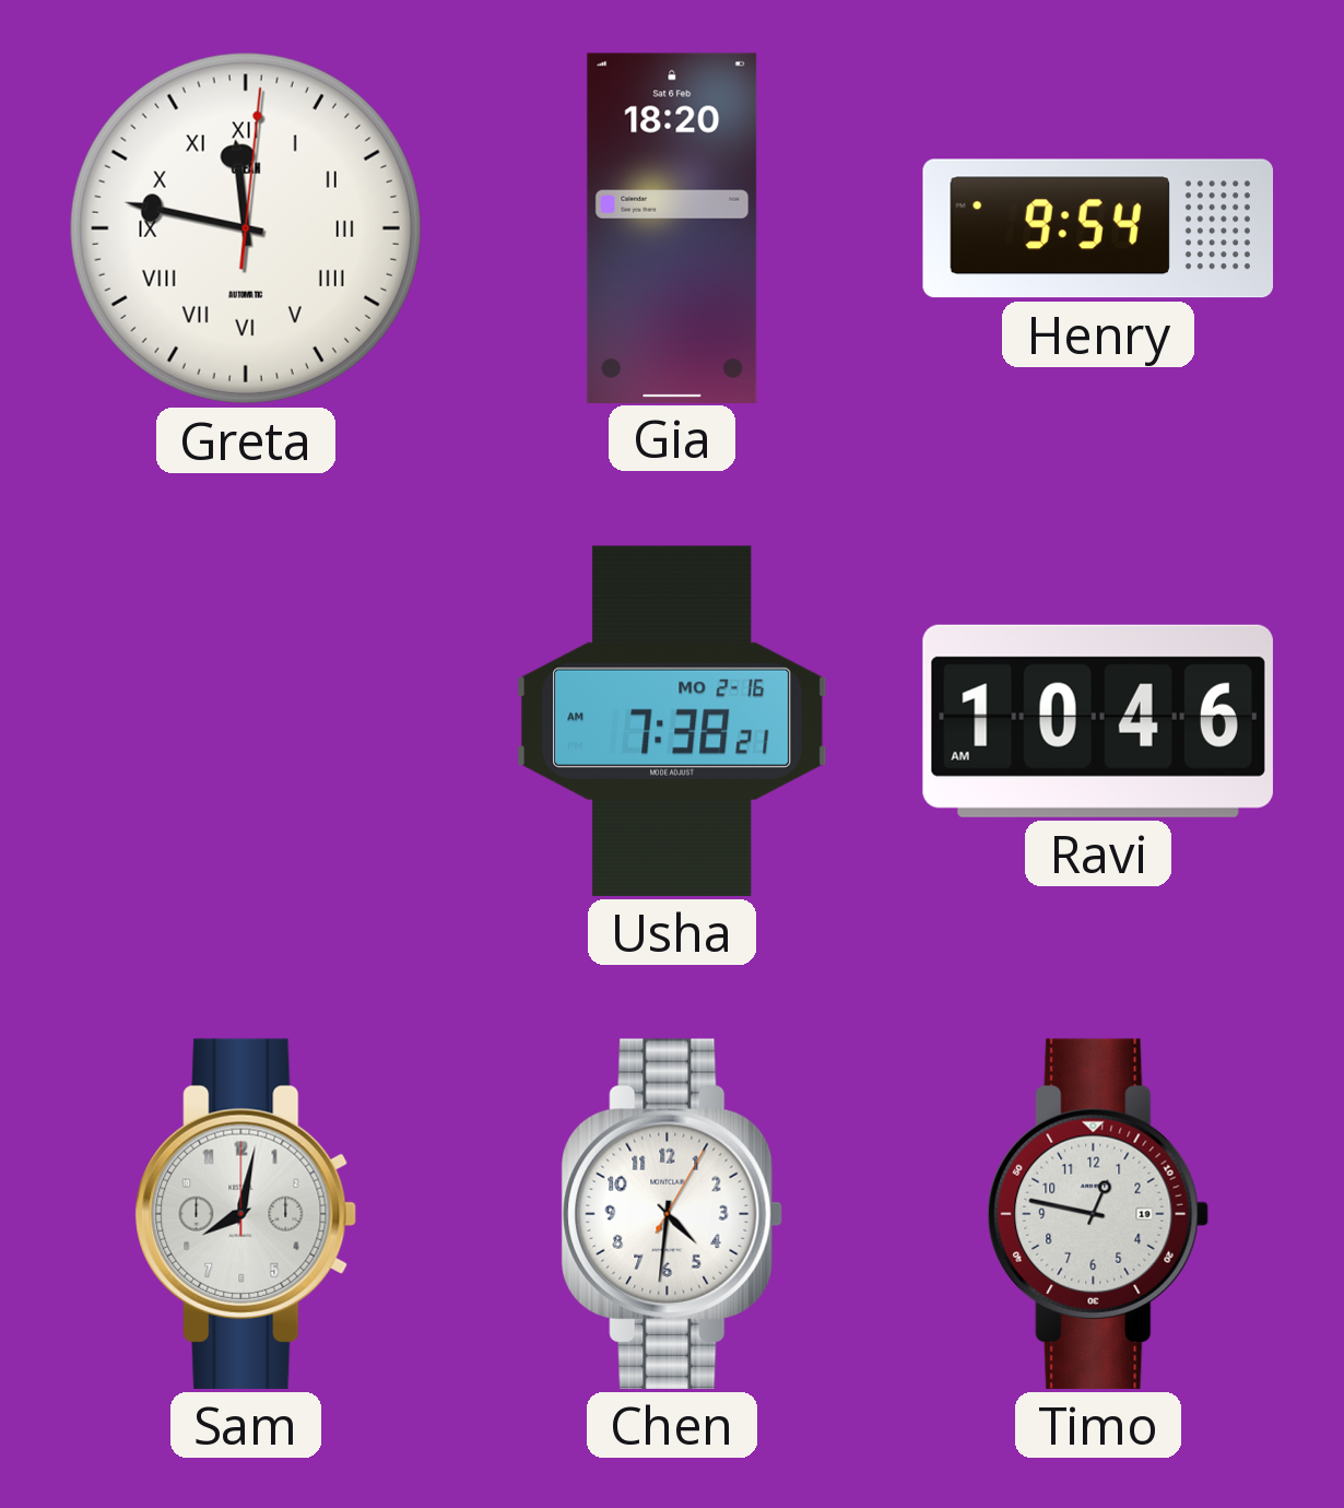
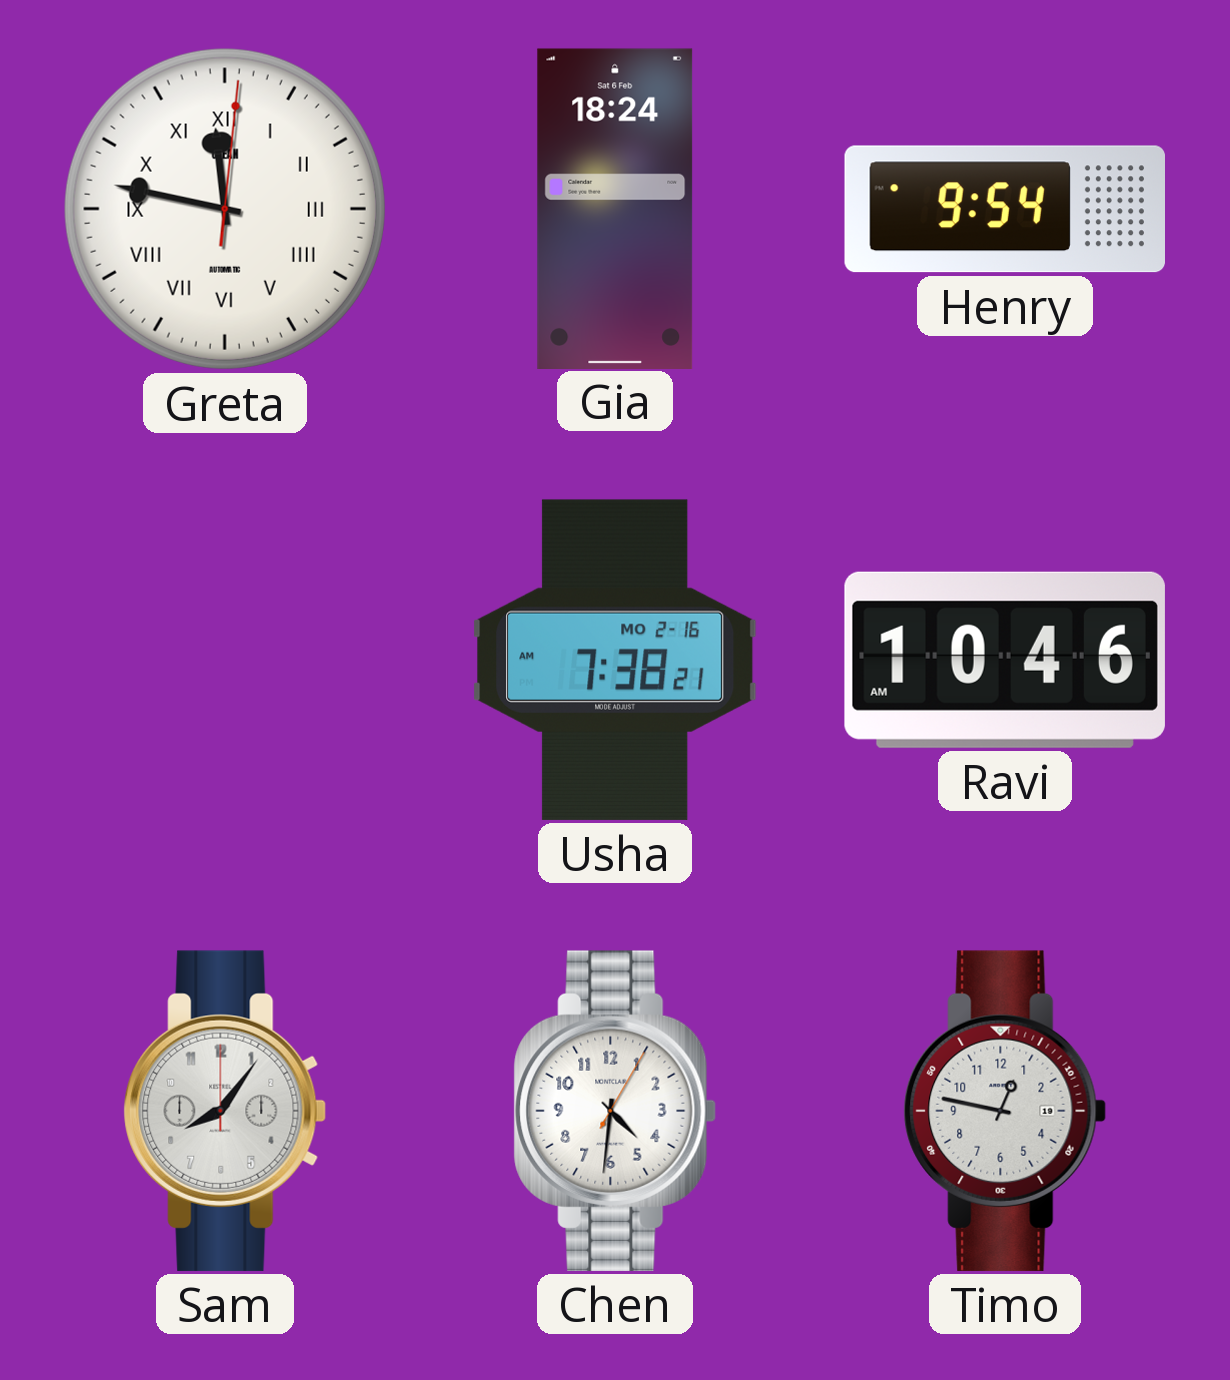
Gia: 18:20 -> 18:24 (615, 208)
Sam: 8:02 -> 8:06 (225, 1111)
